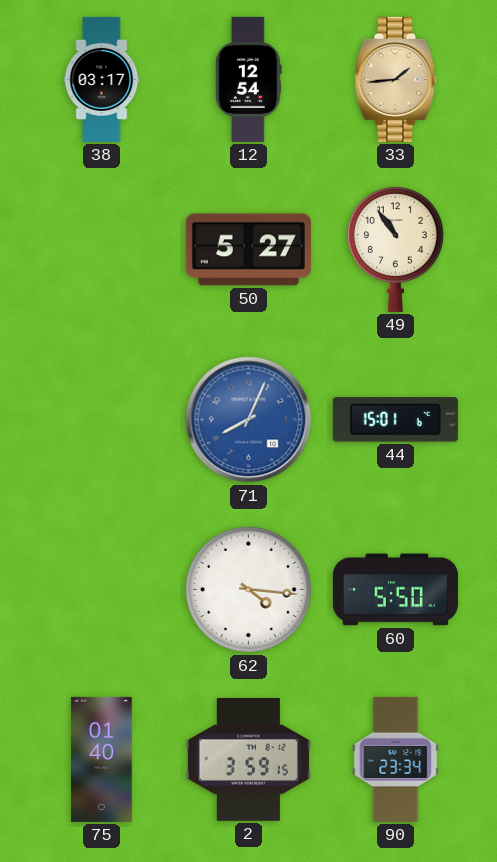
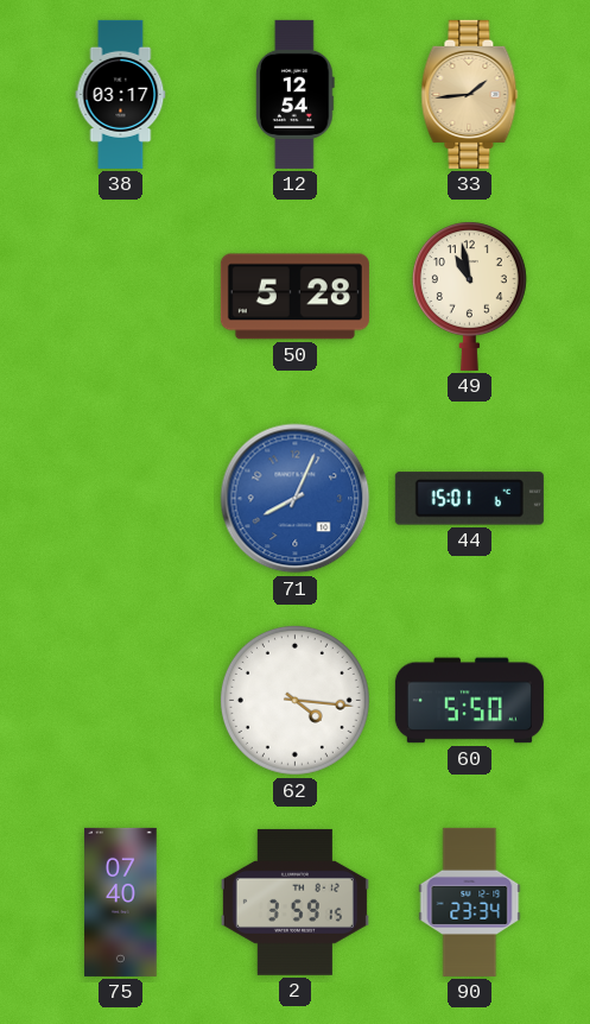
50: 5:27 -> 5:28 (294, 297)
49: 10:54 -> 10:58 (469, 296)
75: 01:40 -> 07:40 (121, 902)
